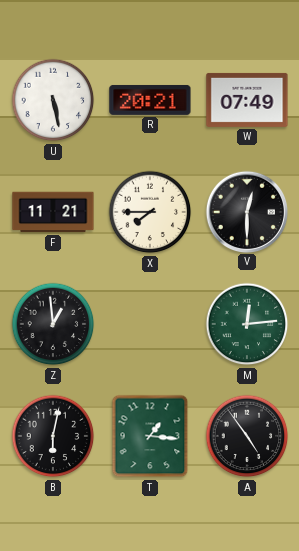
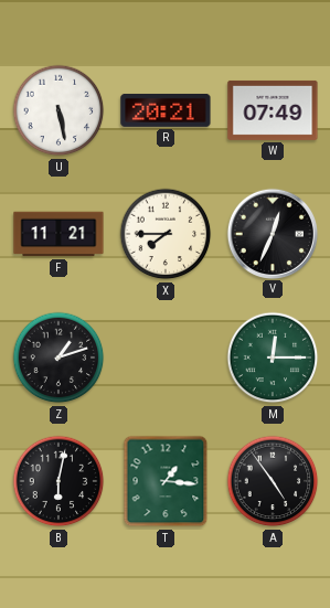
V: 12:30 -> 12:34 (272, 233)
Z: 12:59 -> 1:12 (58, 358)
M: 12:14 -> 12:15 (273, 358)
